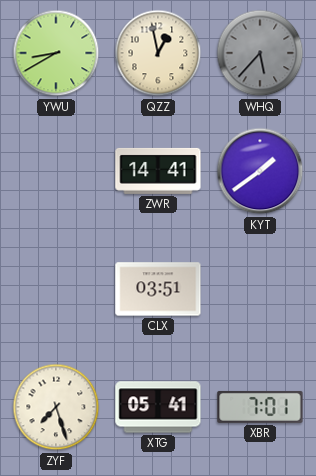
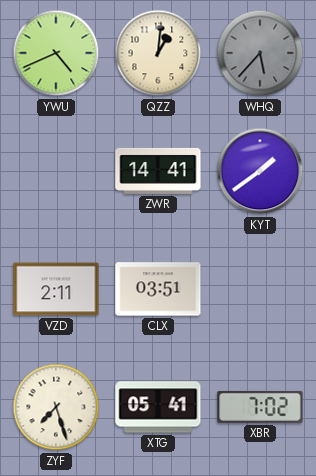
YWU: 8:40 -> 4:41 (56, 53)
QZZ: 12:58 -> 1:01 (158, 53)
VZD: none -> 2:11 (56, 289)
XBR: 7:01 -> 7:02 (260, 407)
